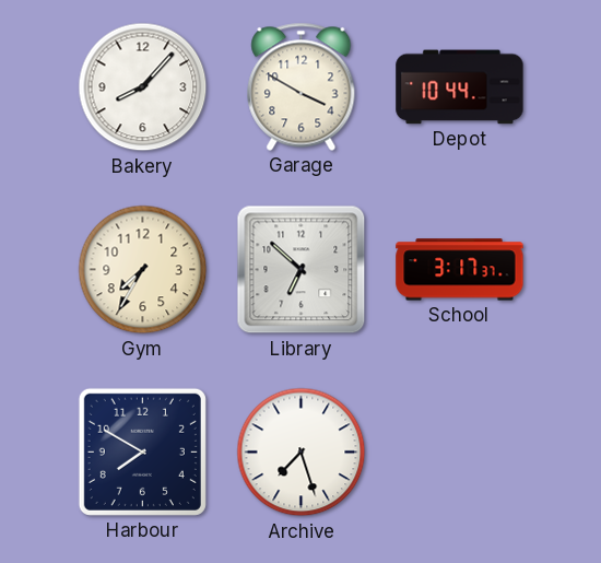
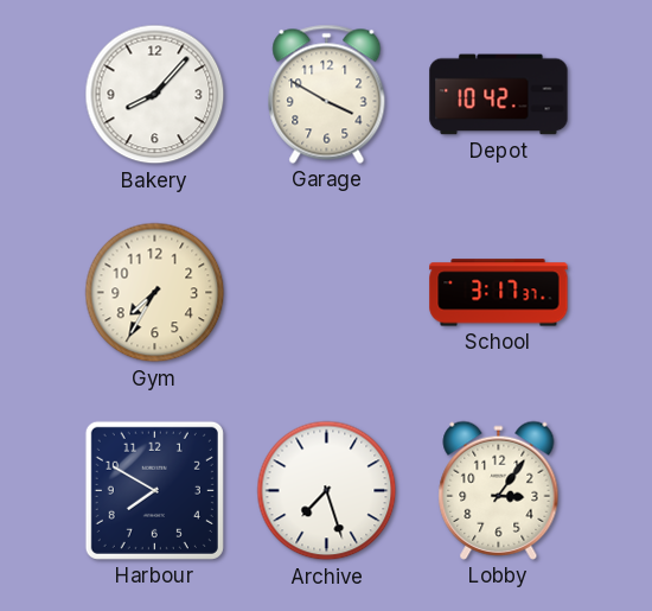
Depot: 10:44 -> 10:42 (499, 95)
Library: 6:52 -> none (302, 270)
Lobby: none -> 3:06 (499, 490)
